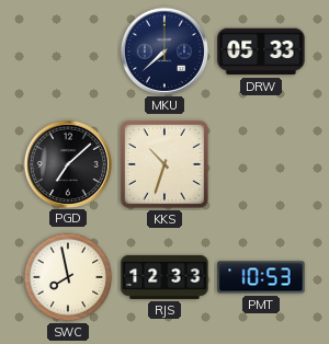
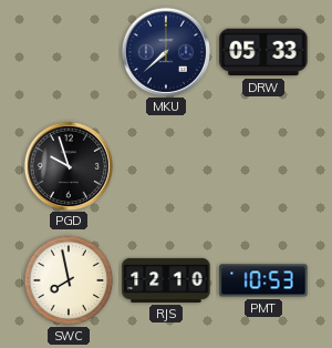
PGD: 7:08 -> 9:57 (68, 165)
KKS: 10:33 -> none (164, 164)
RJS: 12:33 -> 12:10 (166, 280)
